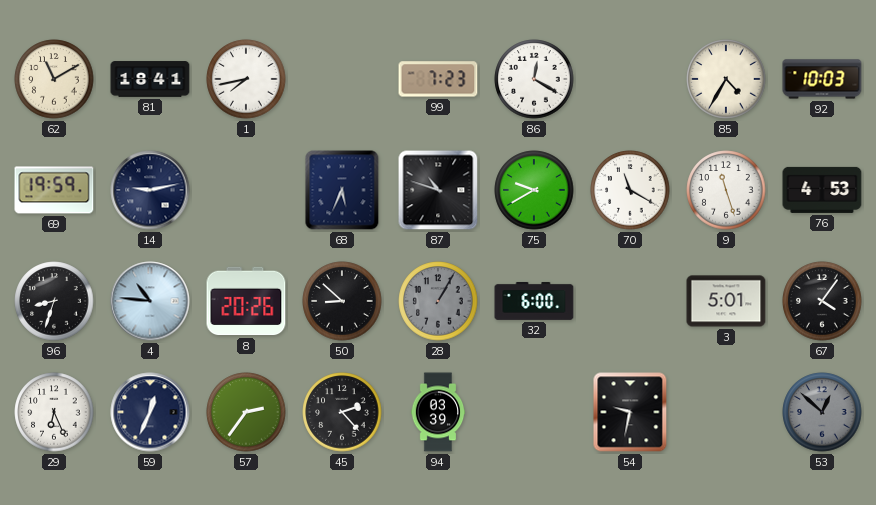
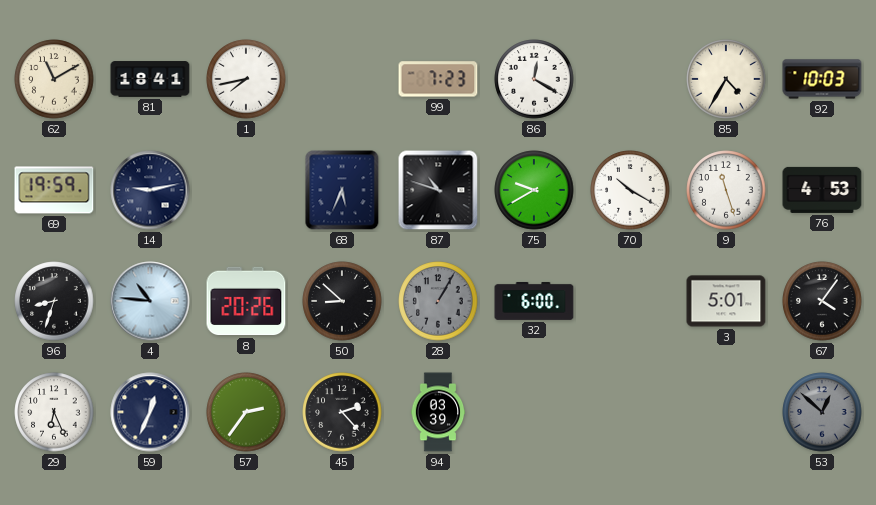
70: 11:20 -> 10:20 (630, 190)
54: 9:32 -> none (630, 412)
